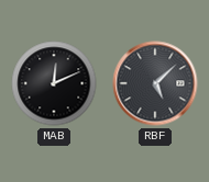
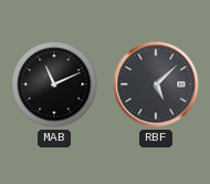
MAB: 12:11 -> 11:11 (54, 84)
